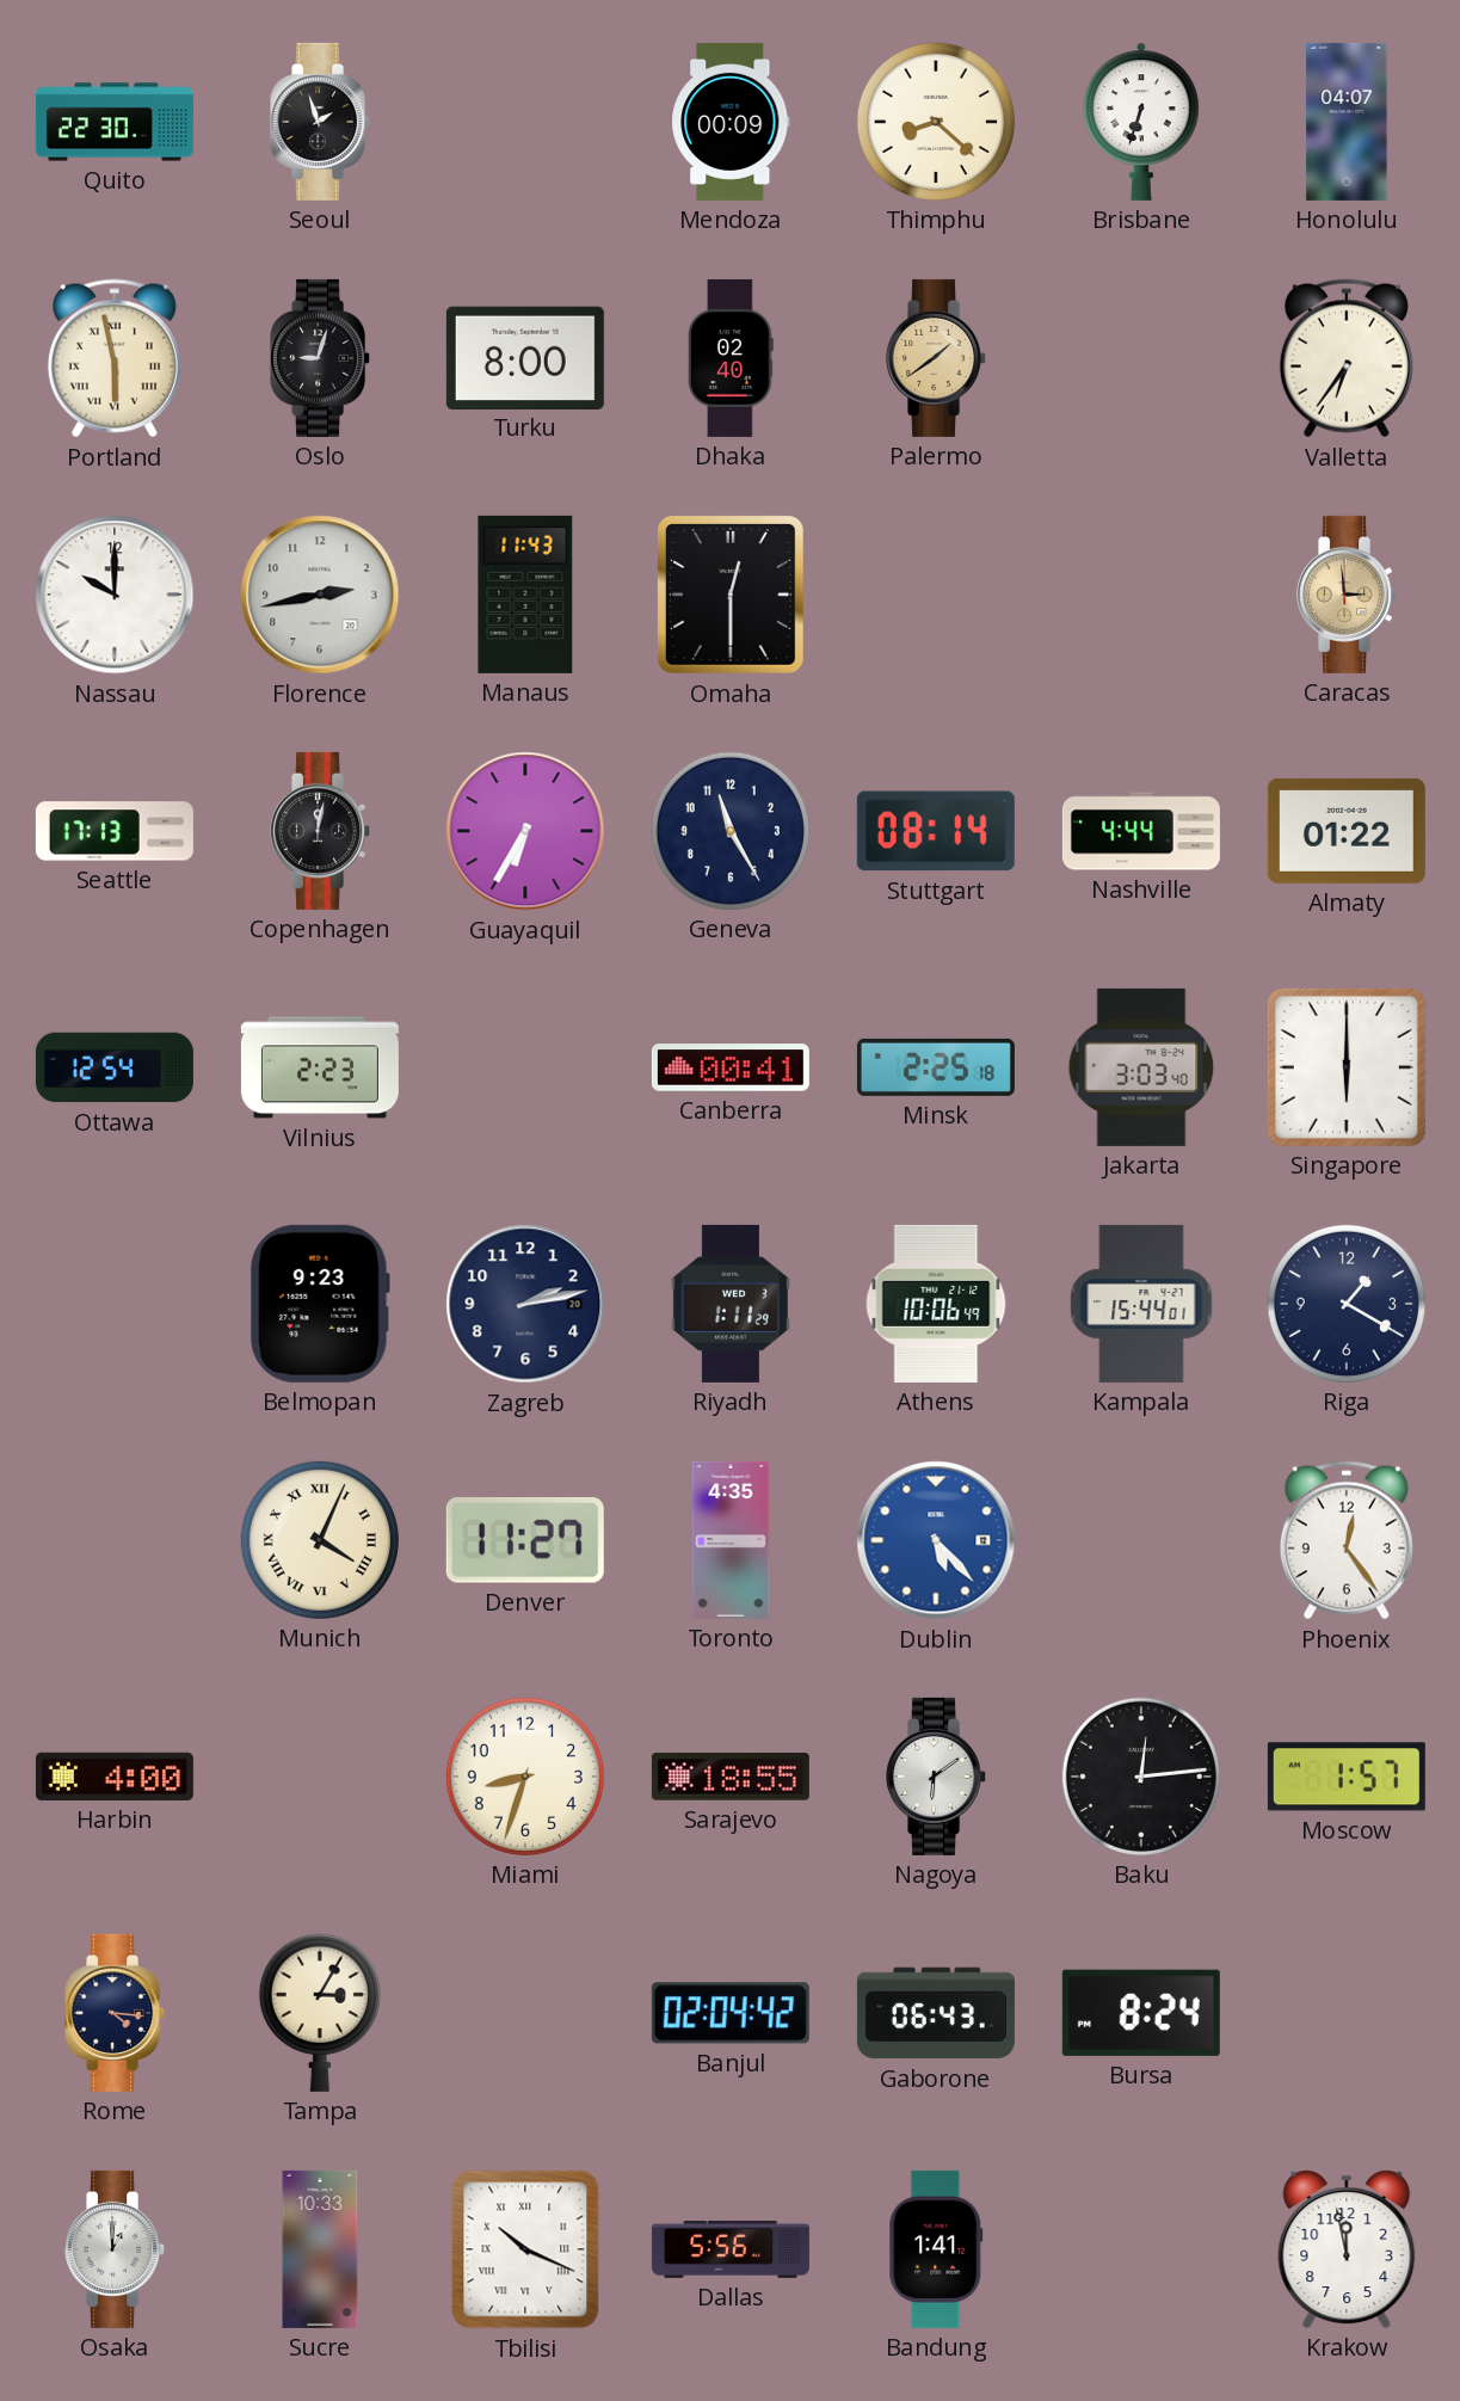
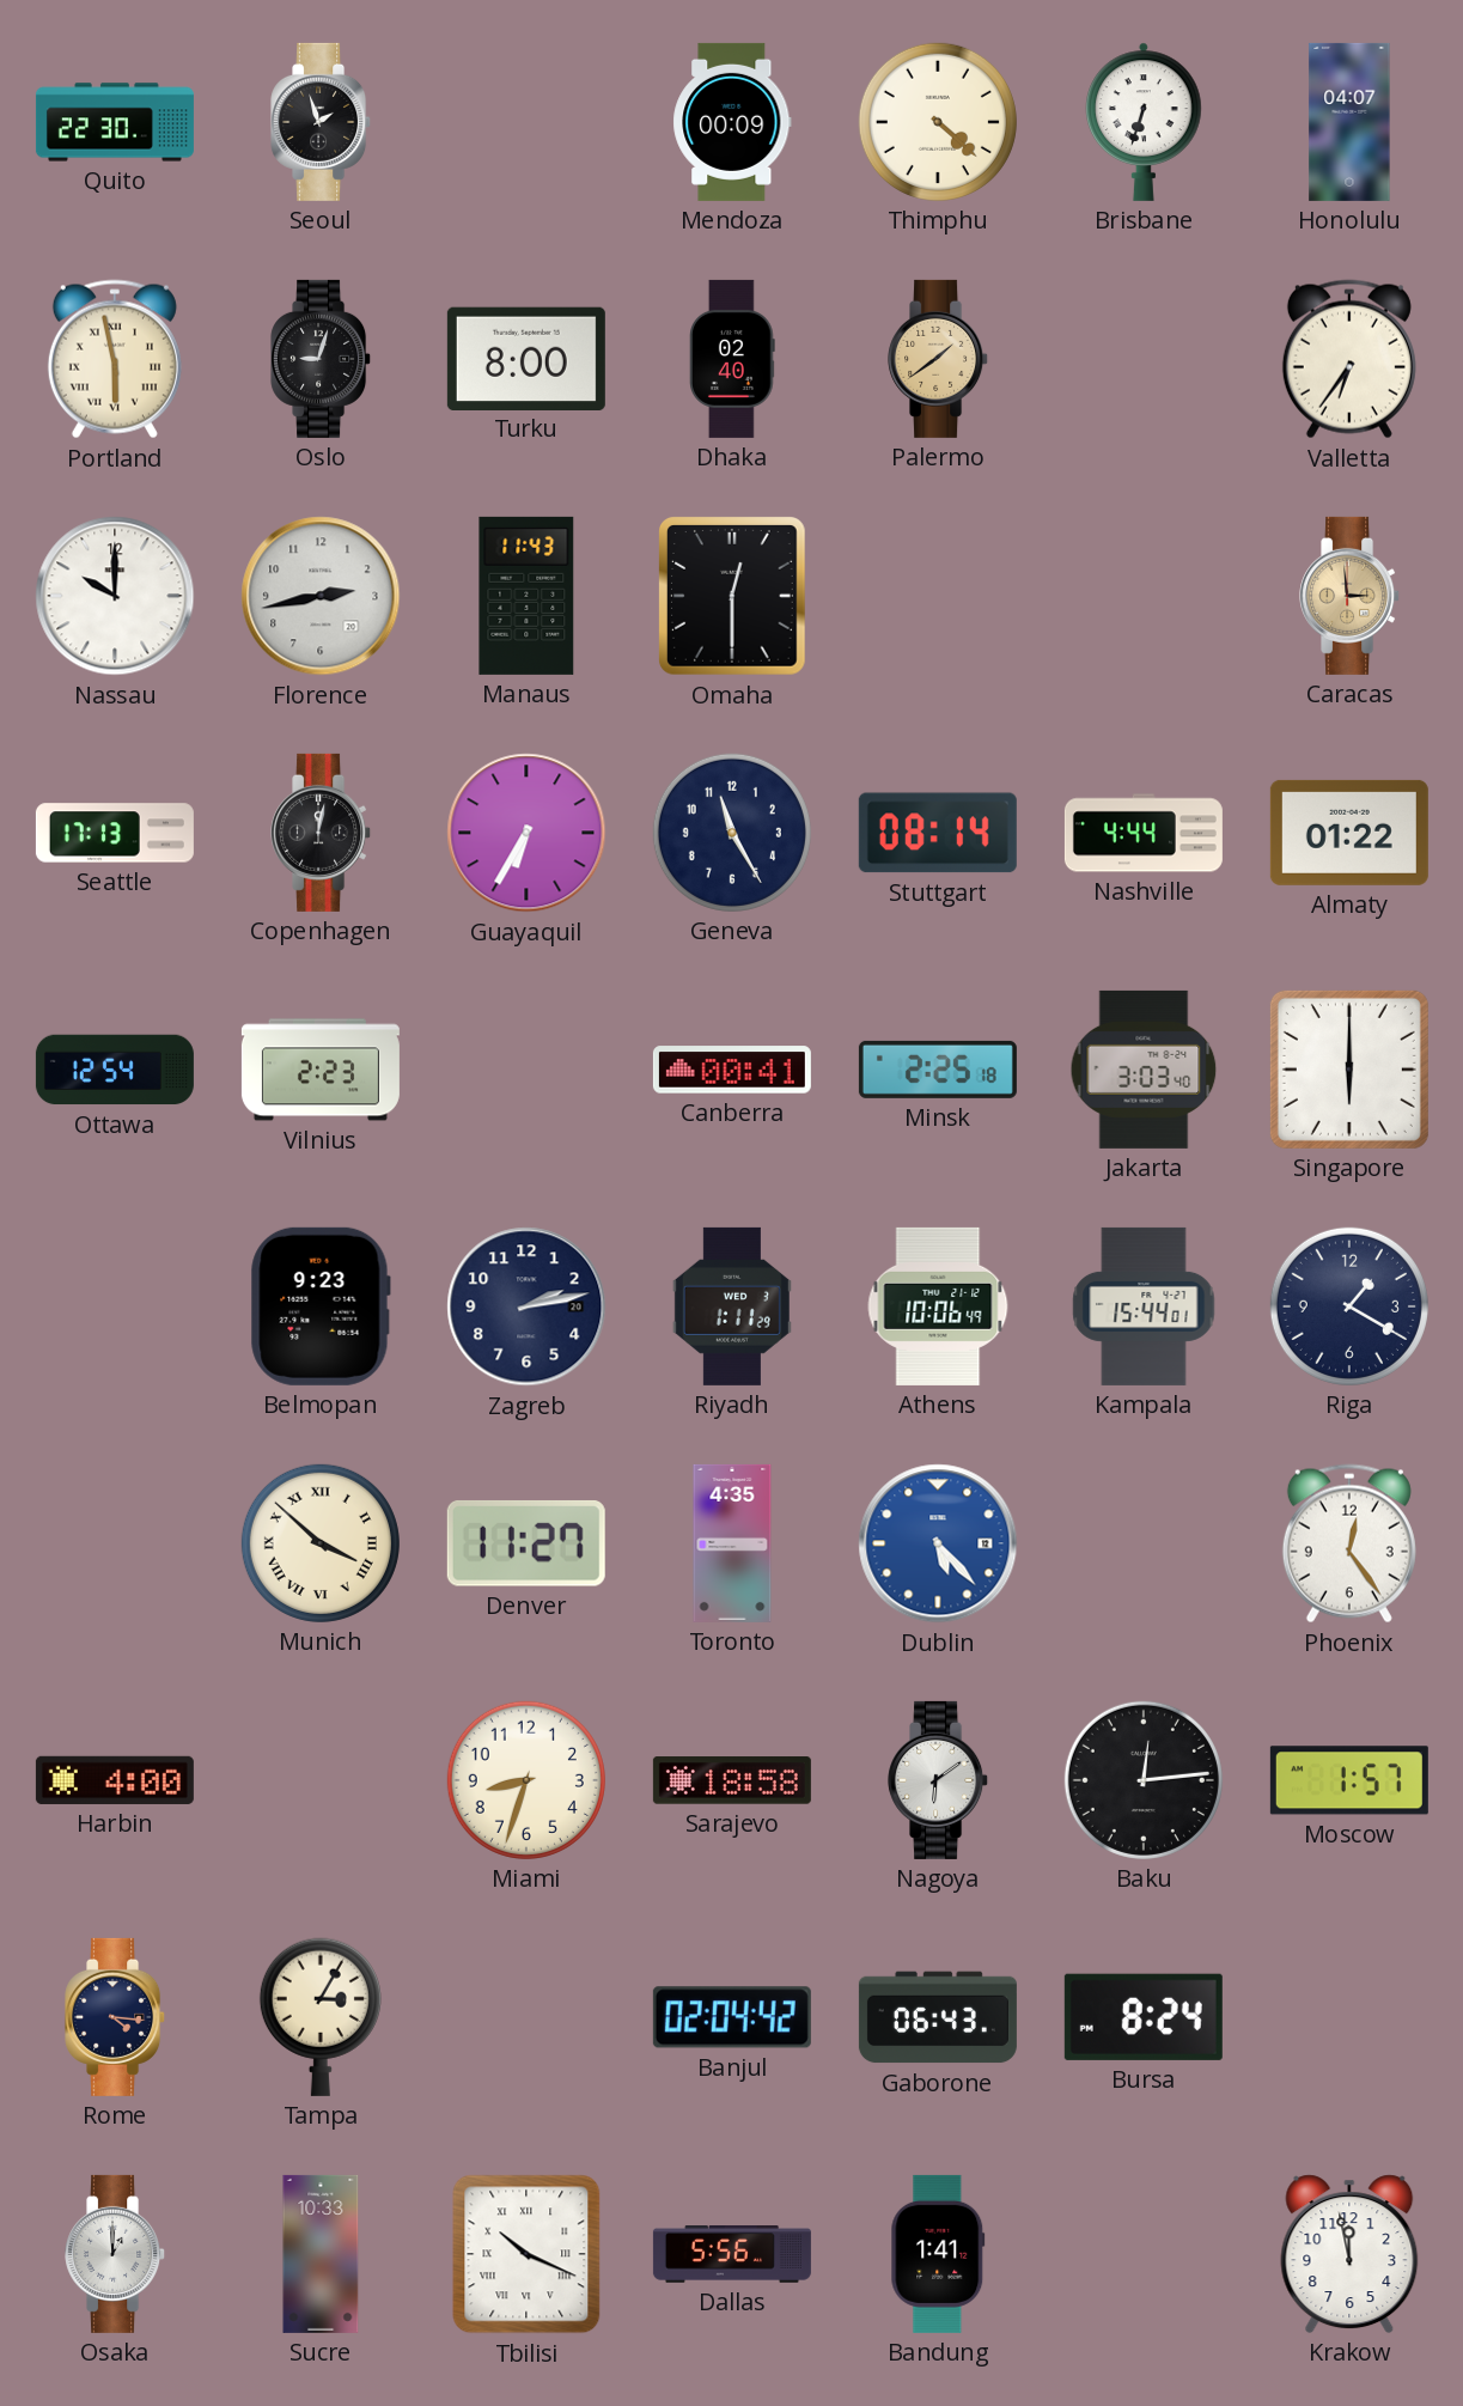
Thimphu: 8:22 -> 4:22 (938, 122)
Munich: 4:04 -> 3:52 (321, 1543)
Sarajevo: 18:55 -> 18:58 (732, 1780)
